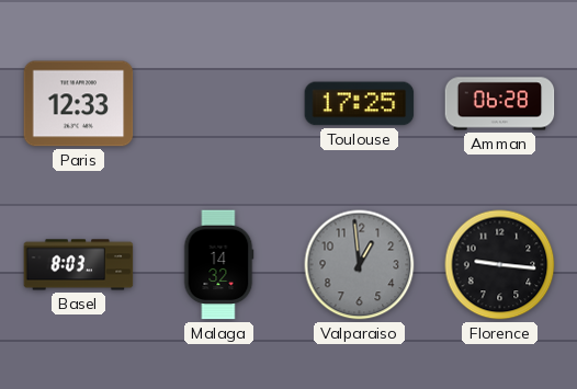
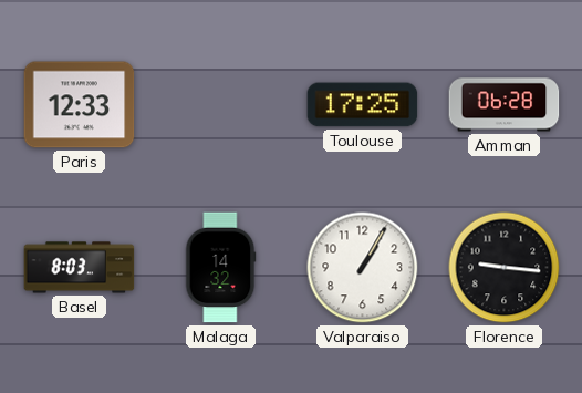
Valparaiso: 12:59 -> 1:05 (363, 268)
Valparaiso dial: grey -> white (363, 268)
